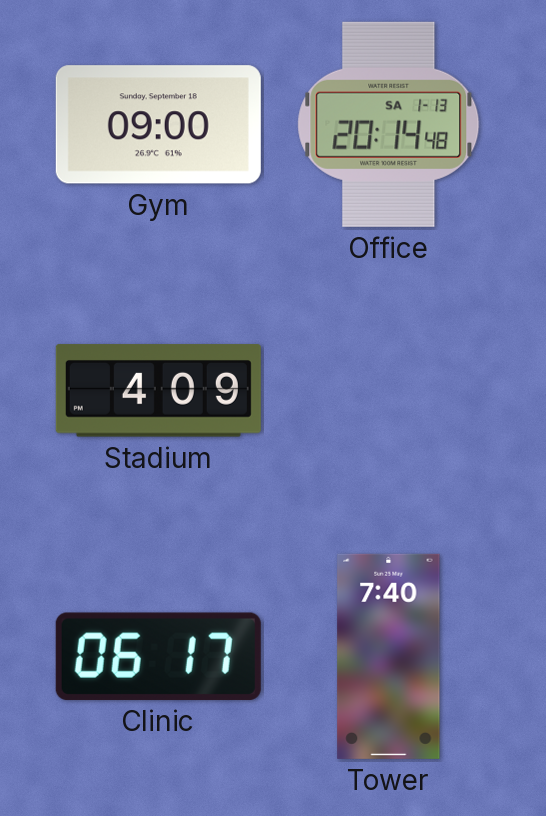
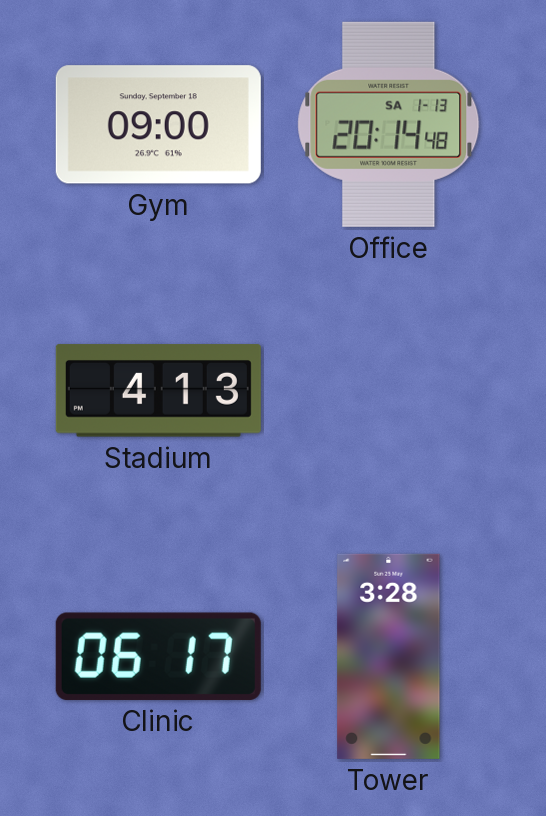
Stadium: 4:09 -> 4:13 (158, 391)
Tower: 7:40 -> 3:28 (389, 656)
